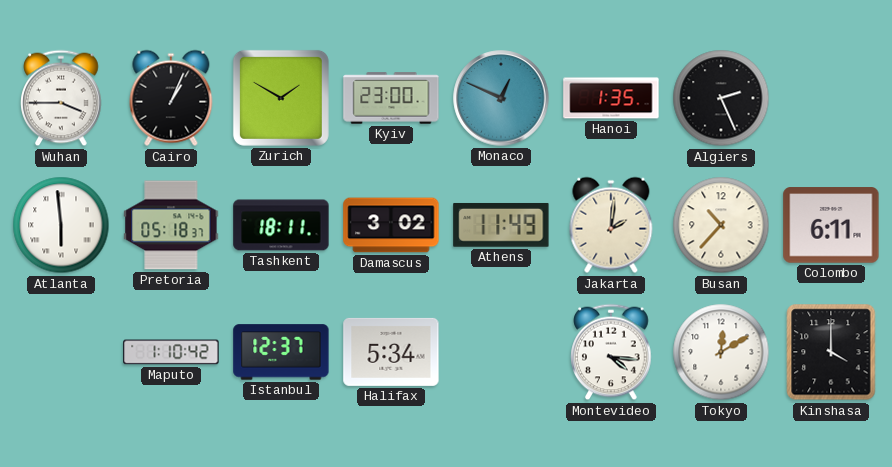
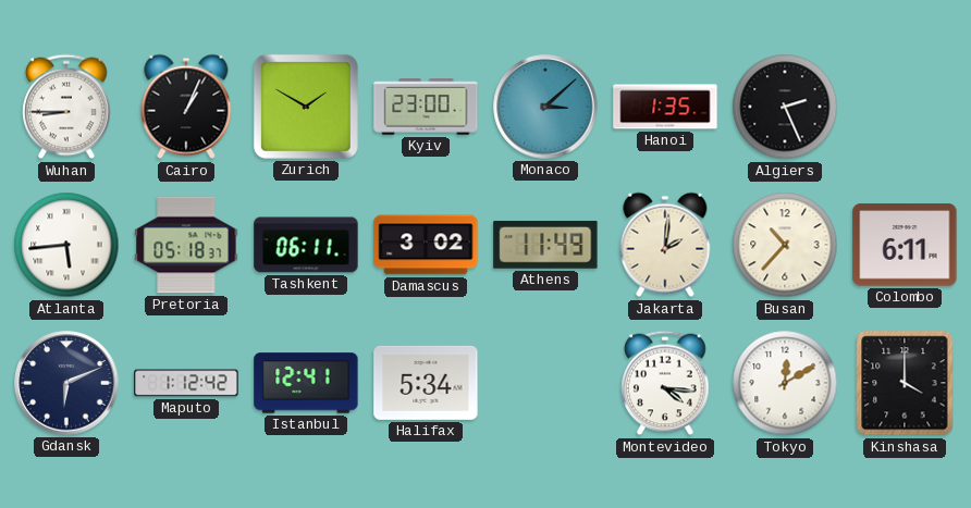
Wuhan: 3:45 -> 8:45 (66, 107)
Monaco: 12:49 -> 3:08 (545, 107)
Atlanta: 5:59 -> 5:44 (66, 245)
Tashkent: 18:11 -> 06:11 (306, 245)
Gdansk: none -> 6:11 (66, 383)
Maputo: 1:10 -> 1:12 (186, 383)
Istanbul: 12:37 -> 12:41 (306, 383)
